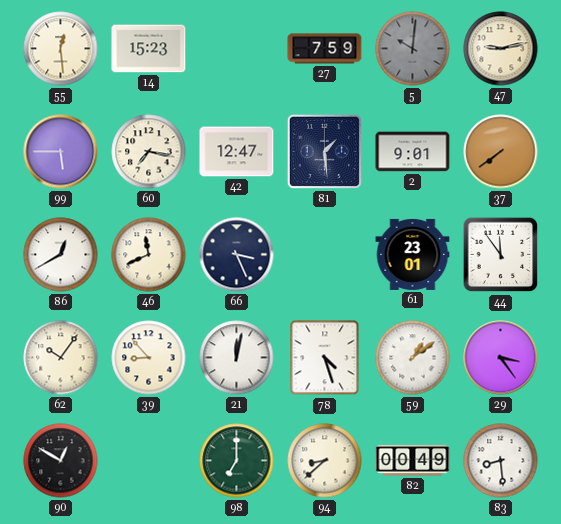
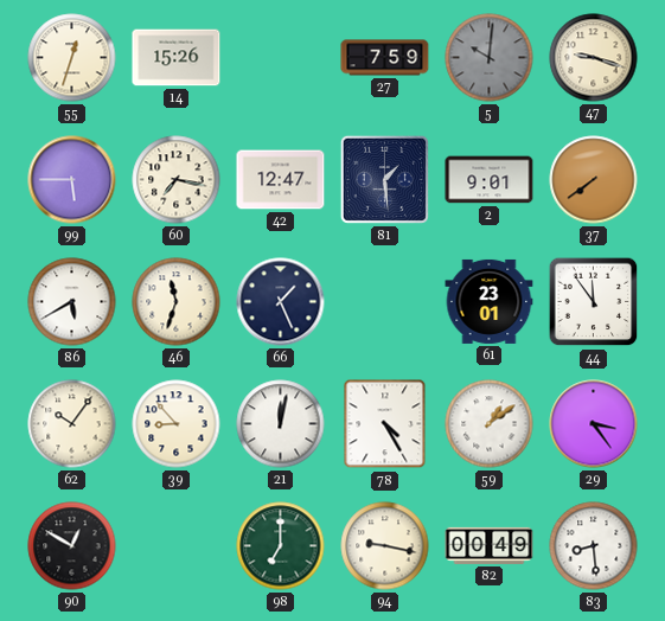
55: 12:29 -> 12:33 (72, 58)
14: 15:23 -> 15:26 (177, 58)
47: 9:13 -> 9:18 (594, 58)
86: 12:40 -> 5:40 (72, 302)
46: 11:41 -> 11:33 (177, 302)
66: 3:26 -> 1:26 (281, 302)
78: 4:27 -> 4:25 (385, 424)
94: 8:38 -> 9:17 (385, 546)
